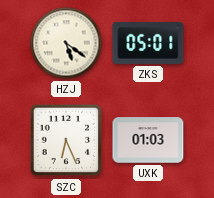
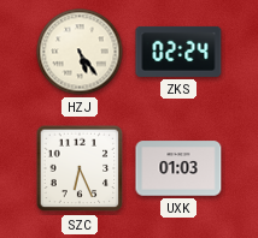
HZJ: 5:21 -> 5:24 (80, 52)
ZKS: 05:01 -> 02:24 (178, 52)
